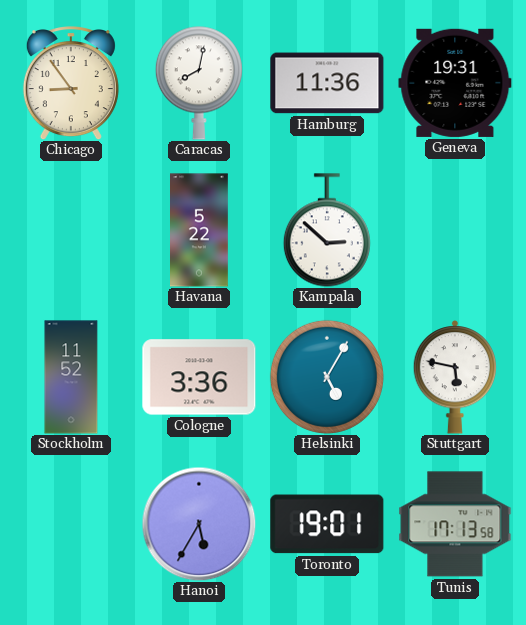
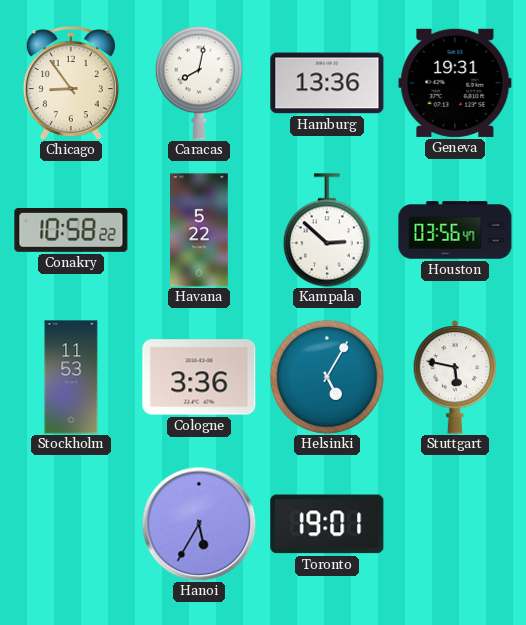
Hamburg: 11:36 -> 13:36 (327, 83)
Conakry: none -> 10:58 (71, 230)
Houston: none -> 03:56 (455, 230)
Stockholm: 11:52 -> 11:53 (71, 377)
Tunis: 17:13 -> none (455, 524)
